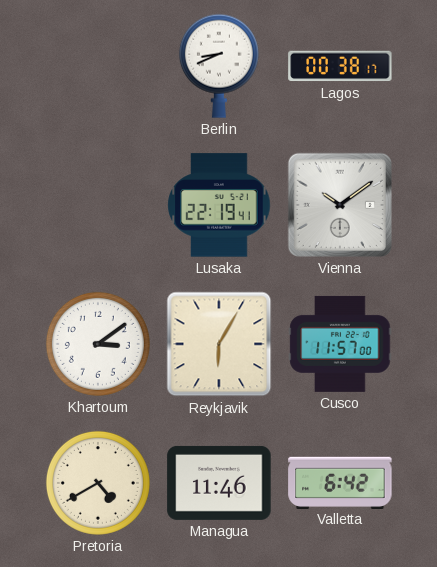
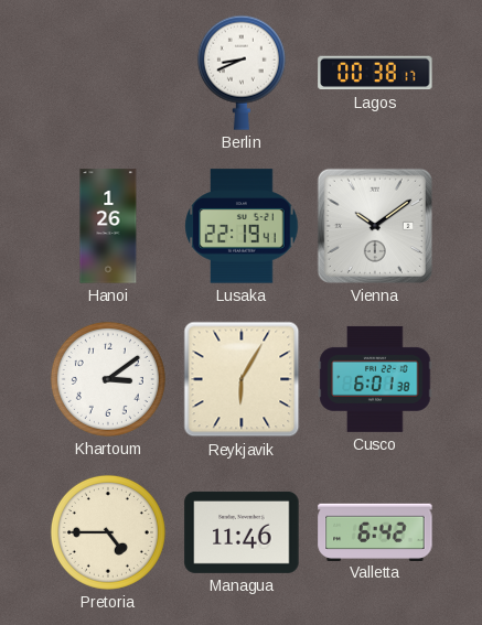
Hanoi: none -> 1:26 (108, 226)
Cusco: 11:57 -> 6:01 (375, 379)
Pretoria: 4:40 -> 4:45 (108, 532)
